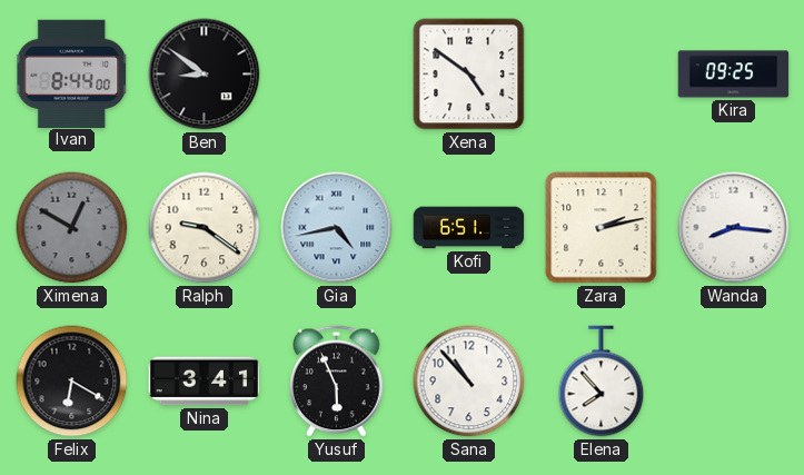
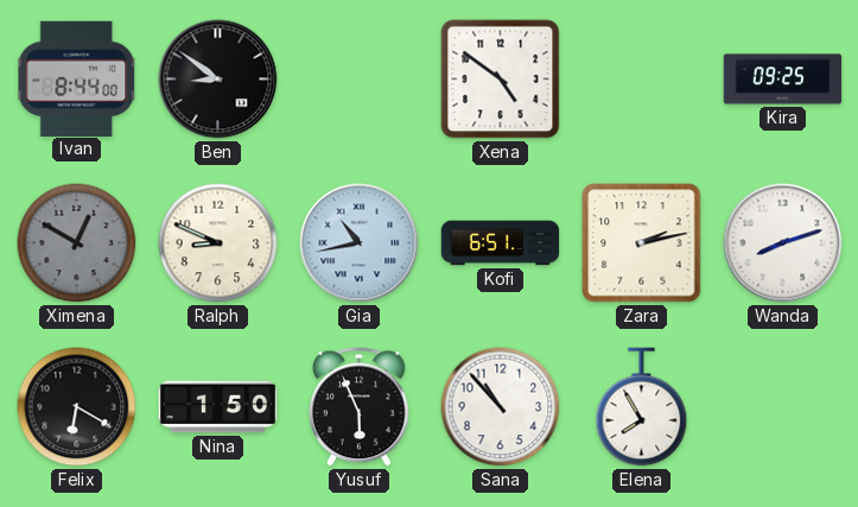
Ralph: 9:21 -> 8:49 (218, 243)
Gia: 4:43 -> 10:43 (360, 243)
Wanda: 8:16 -> 8:12 (783, 243)
Nina: 3:41 -> 1:50 (218, 407)
Elena: 7:53 -> 7:55 (642, 407)
